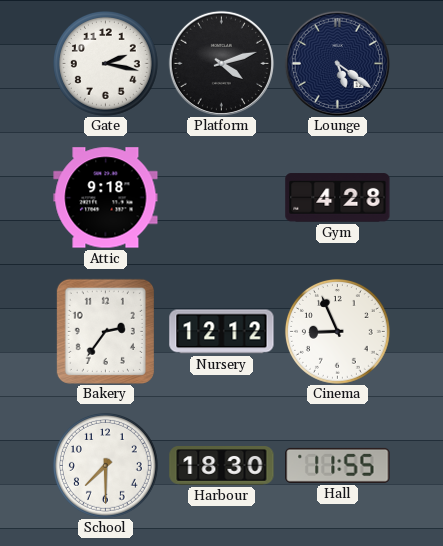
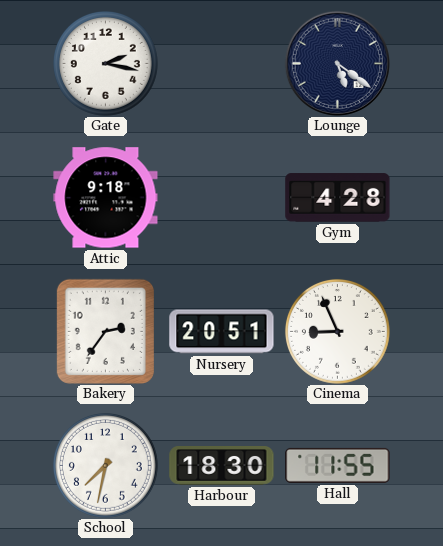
Platform: 4:12 -> none (221, 63)
Nursery: 12:12 -> 20:51 (222, 332)
School: 7:30 -> 7:32 (105, 465)
